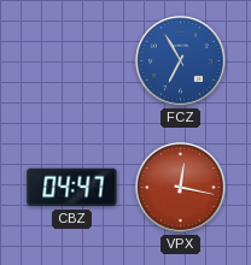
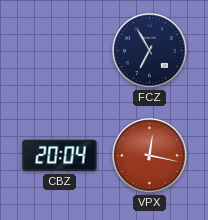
FCZ dial: blue -> navy (150, 51)
CBZ: 04:47 -> 20:04 (60, 156)
